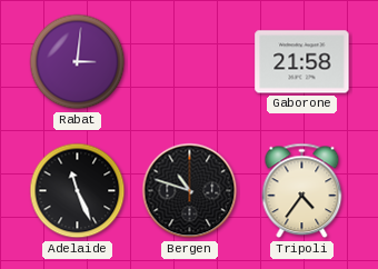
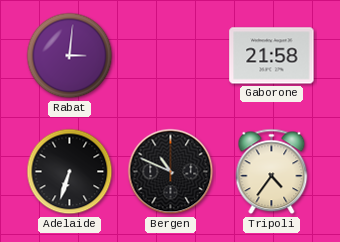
Adelaide: 11:26 -> 6:33 (70, 172)
Bergen: 10:48 -> 10:49 (171, 172)
